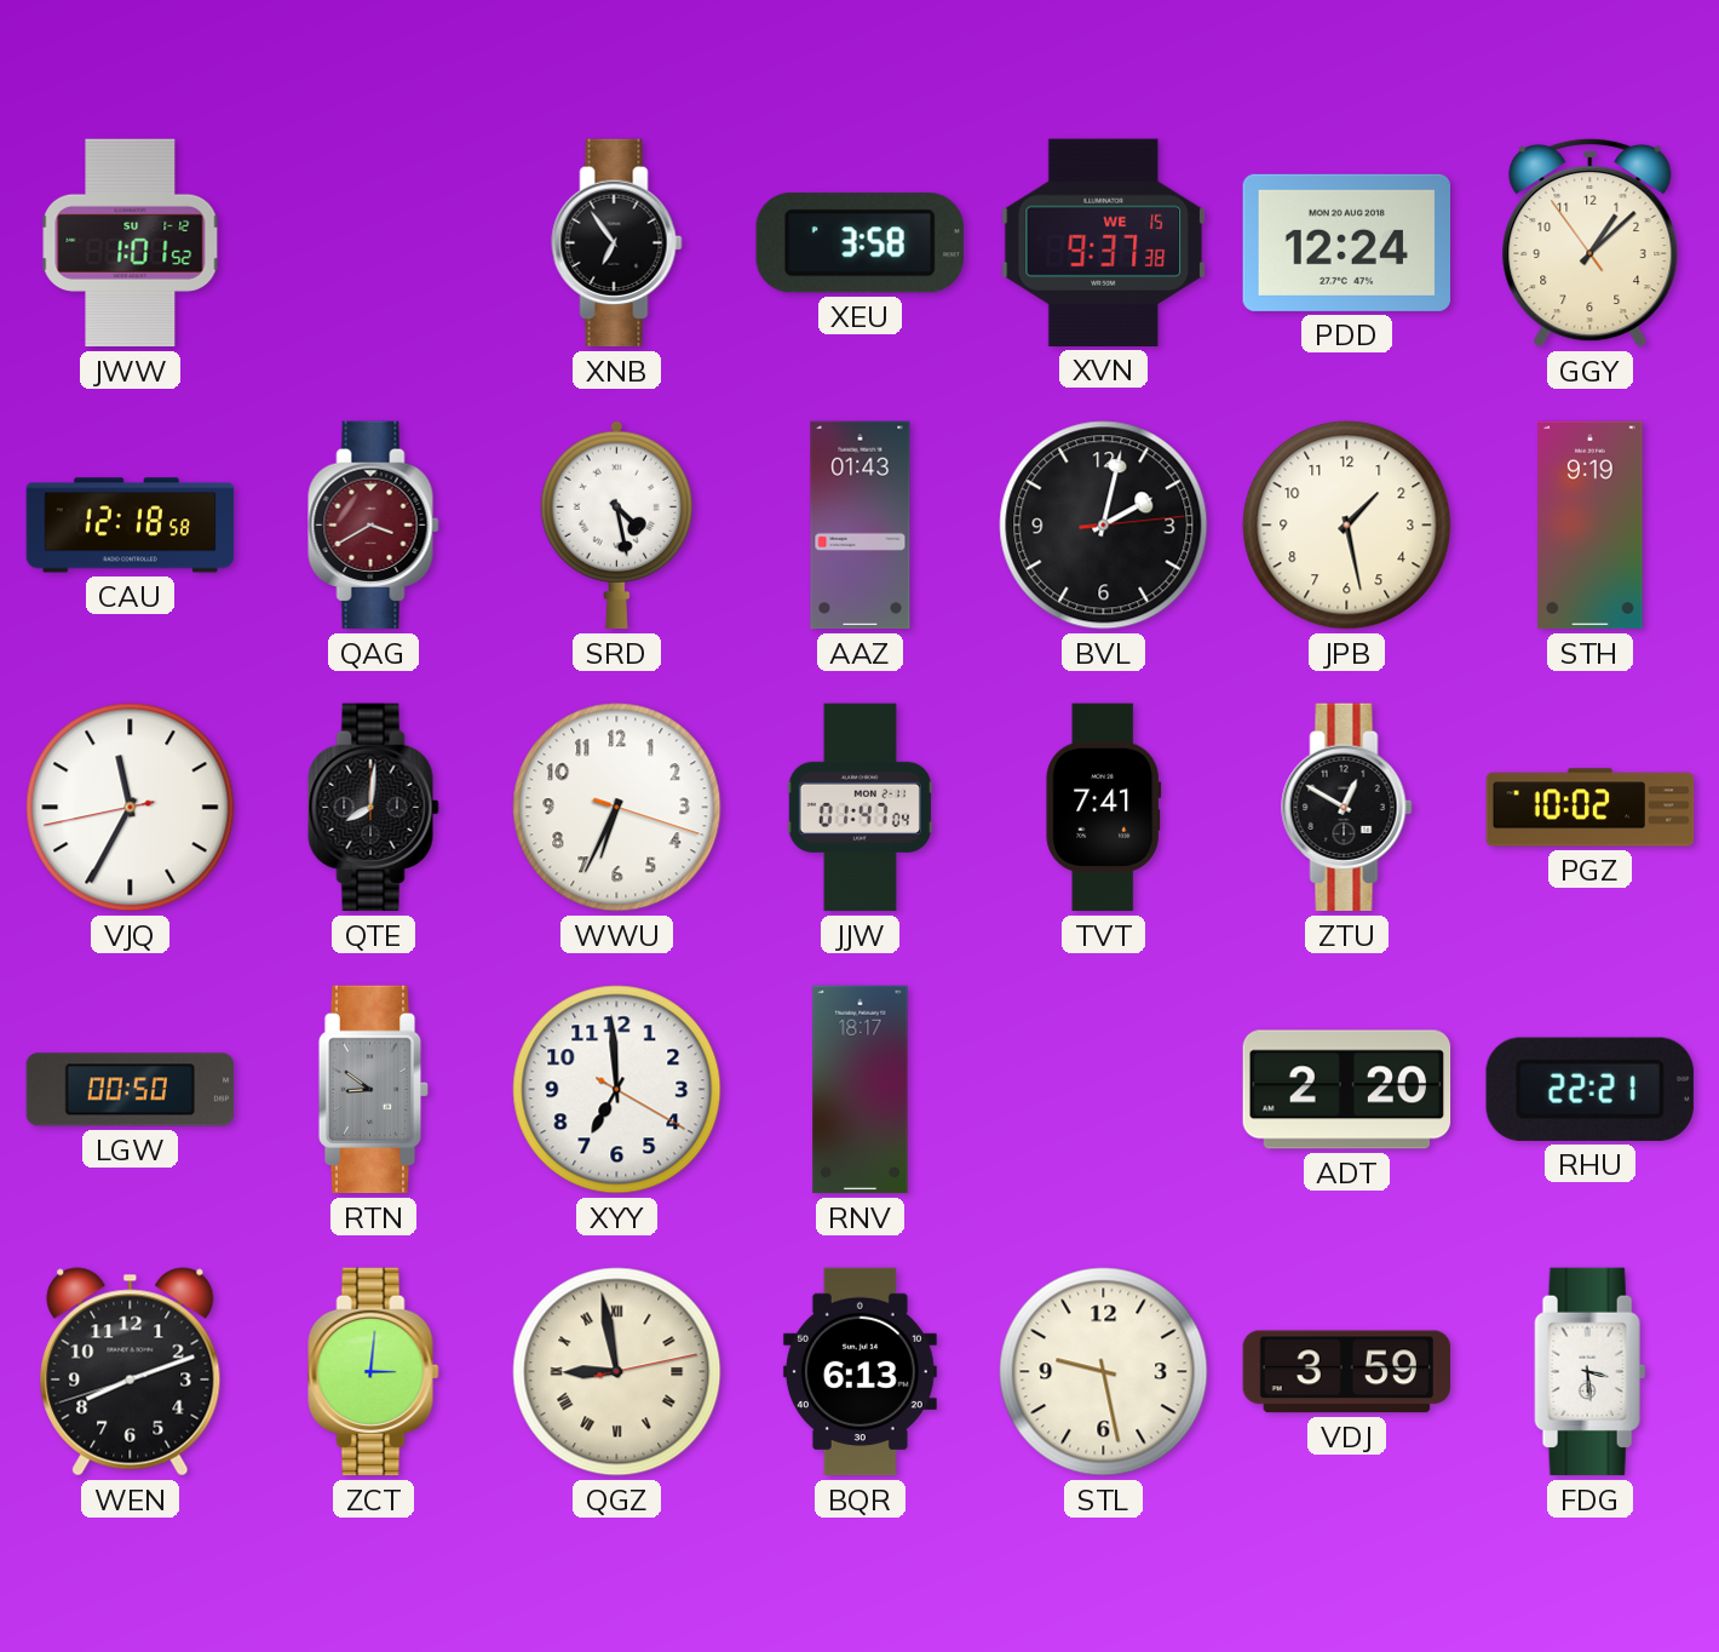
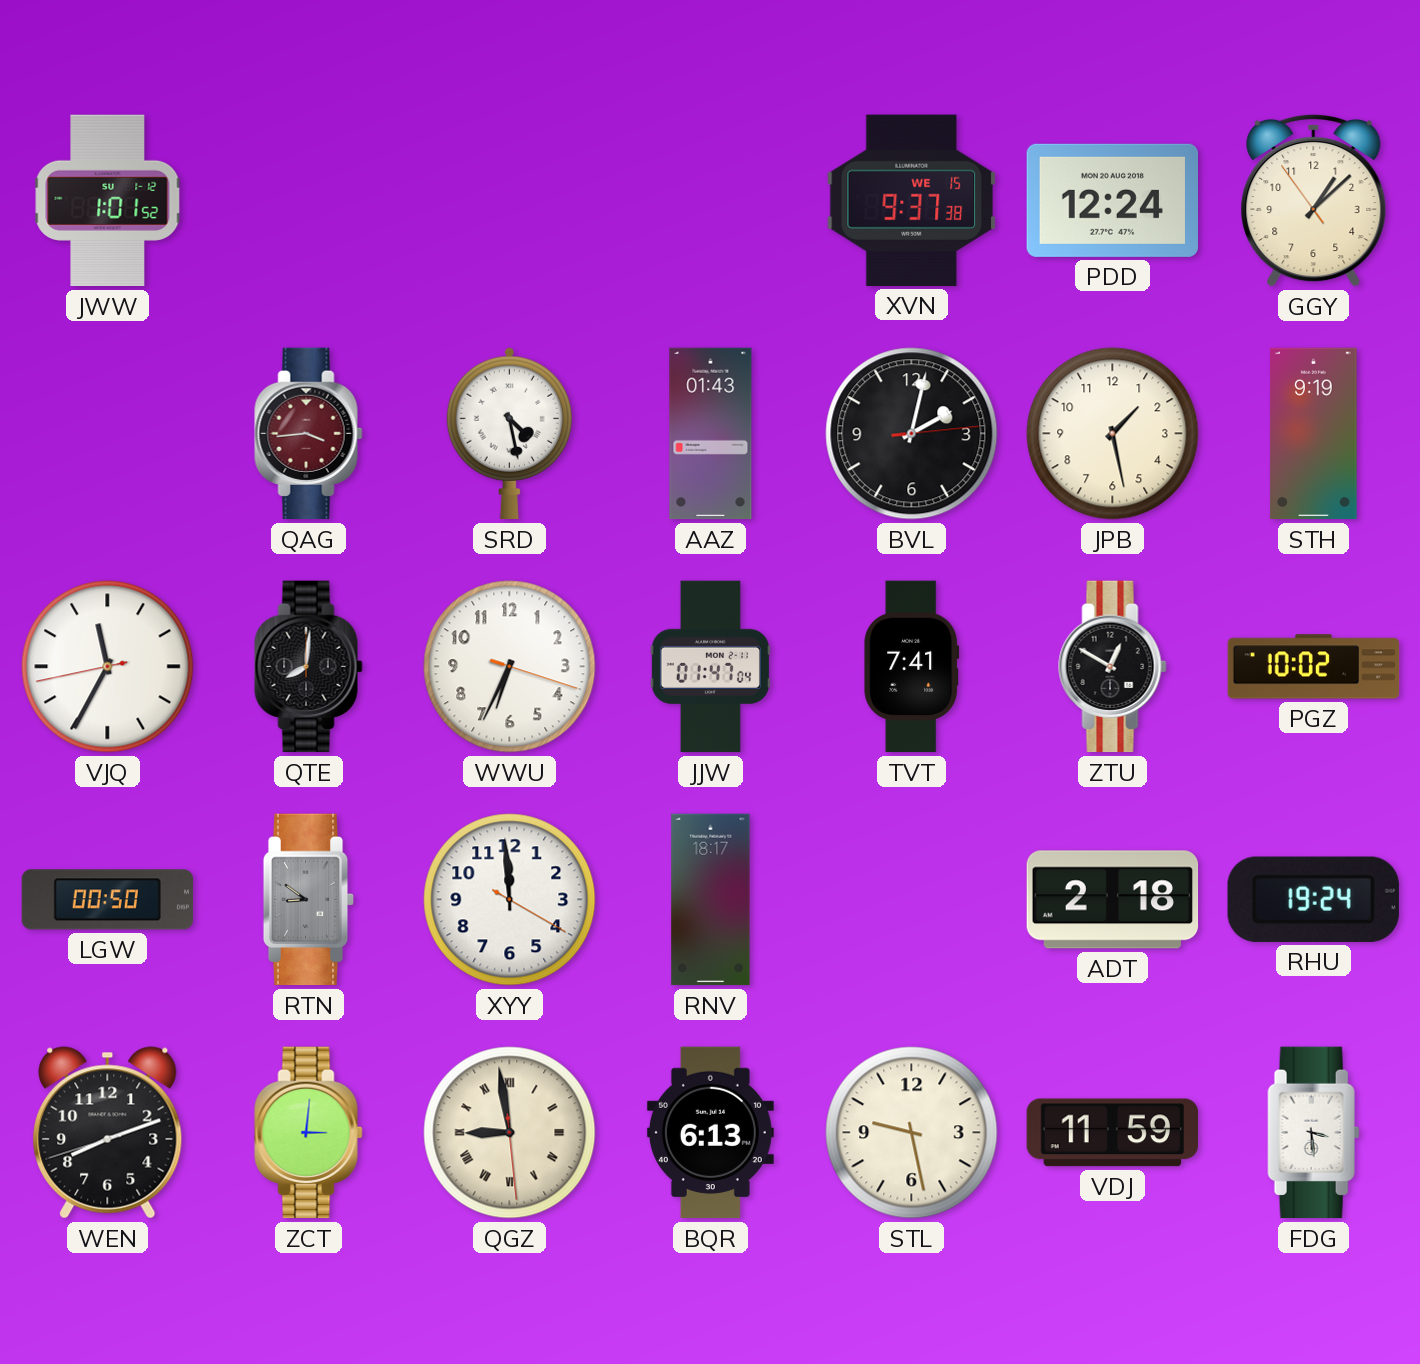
XNB: 6:54 -> none (617, 243)
XEU: 3:58 -> none (859, 243)
CAU: 12:18 -> none (131, 526)
QAG: 3:40 -> 3:44 (309, 434)
XYY: 6:59 -> 11:59 (510, 900)
ADT: 2:20 -> 2:18 (1113, 900)
RHU: 22:21 -> 19:24 (1313, 899)
QGZ: 8:58:13 -> 8:58:29 (510, 1133)
VDJ: 3:59 -> 11:59 (1112, 1133)
